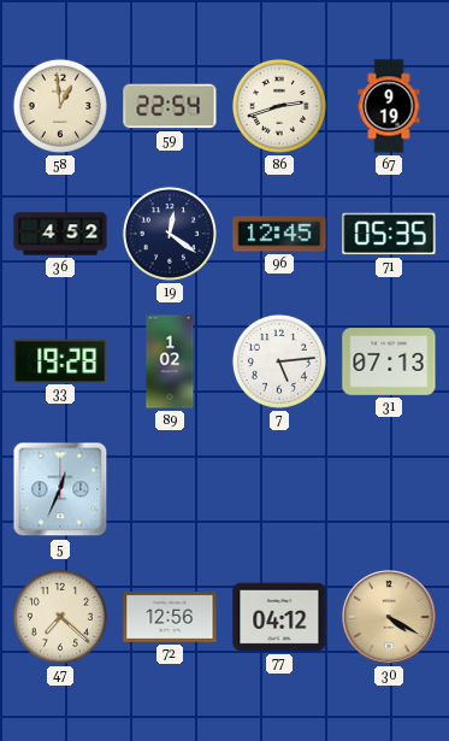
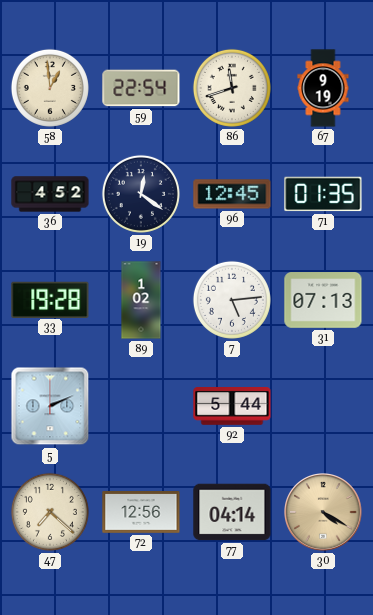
86: 2:42 -> 11:42 (232, 88)
71: 05:35 -> 01:35 (323, 194)
5: 12:34 -> 2:11 (50, 406)
92: none -> 5:44 (232, 406)
77: 04:12 -> 04:14 (232, 512)
